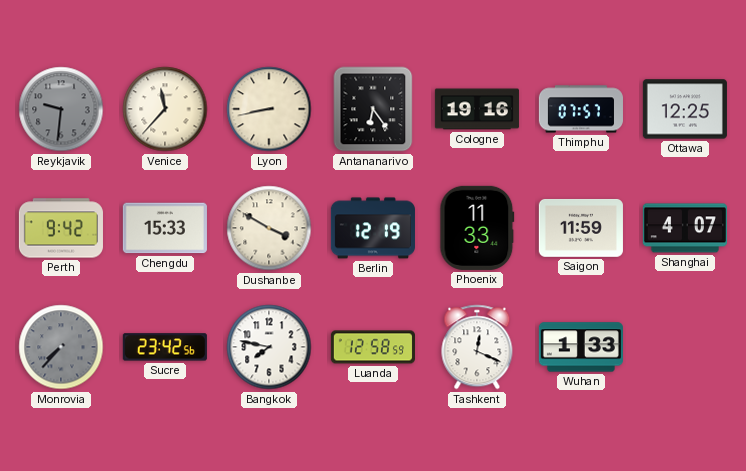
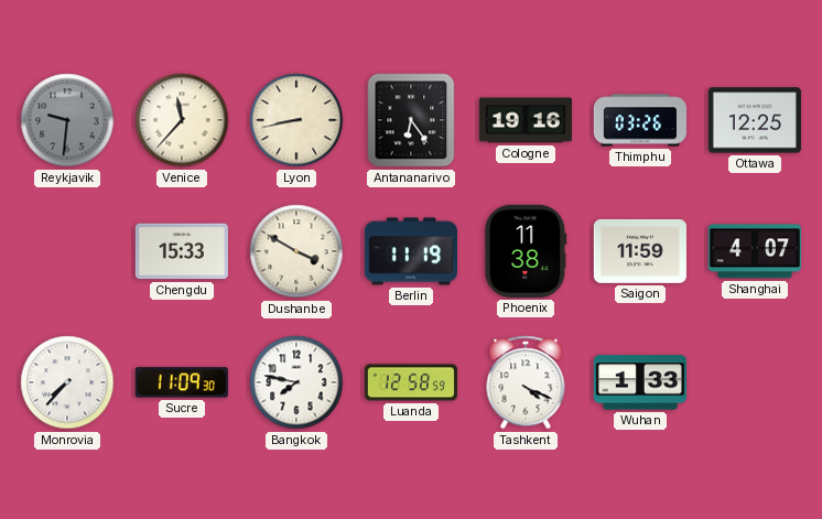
Thimphu: 07:57 -> 03:26 (640, 120)
Perth: 9:42 -> none (61, 228)
Berlin: 12:19 -> 11:19 (411, 251)
Phoenix: 11:33 -> 11:38 (526, 251)
Monrovia dial: grey -> white (67, 382)
Sucre: 23:42 -> 11:09 (182, 382)
Tashkent: 12:19 -> 4:19 (526, 382)
